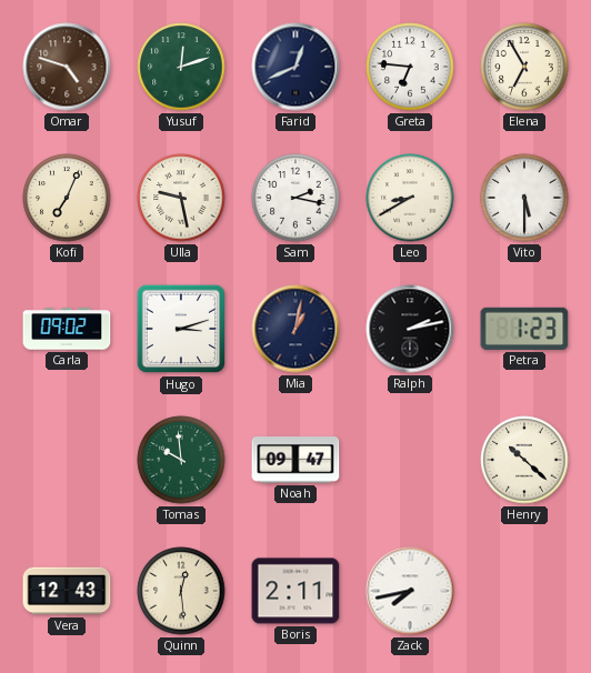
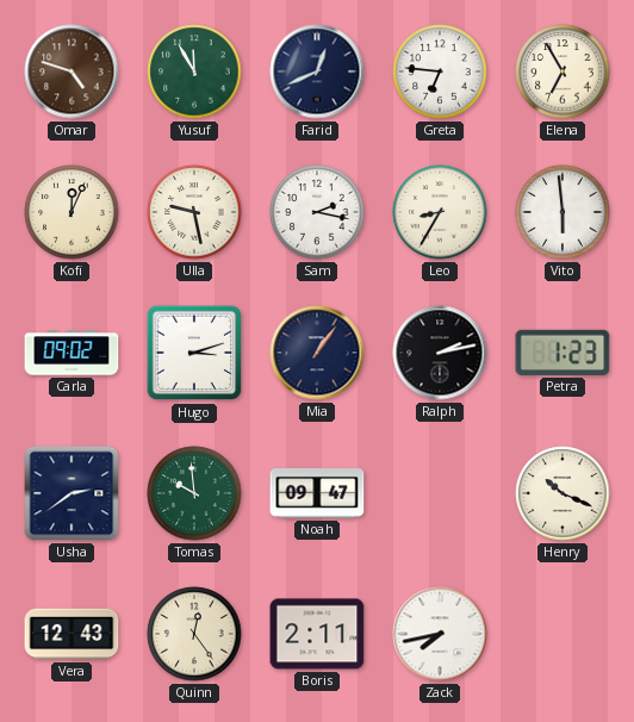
Yusuf: 12:12 -> 11:55 (194, 71)
Kofi: 7:04 -> 12:04 (72, 212)
Leo: 8:40 -> 8:35 (440, 212)
Vito: 5:30 -> 5:59 (562, 212)
Mia: 1:02 -> 1:06 (317, 353)
Usha: none -> 2:39 (72, 493)
Henry: 10:22 -> 10:19 (562, 493)
Quinn: 12:29 -> 12:24 (194, 634)
